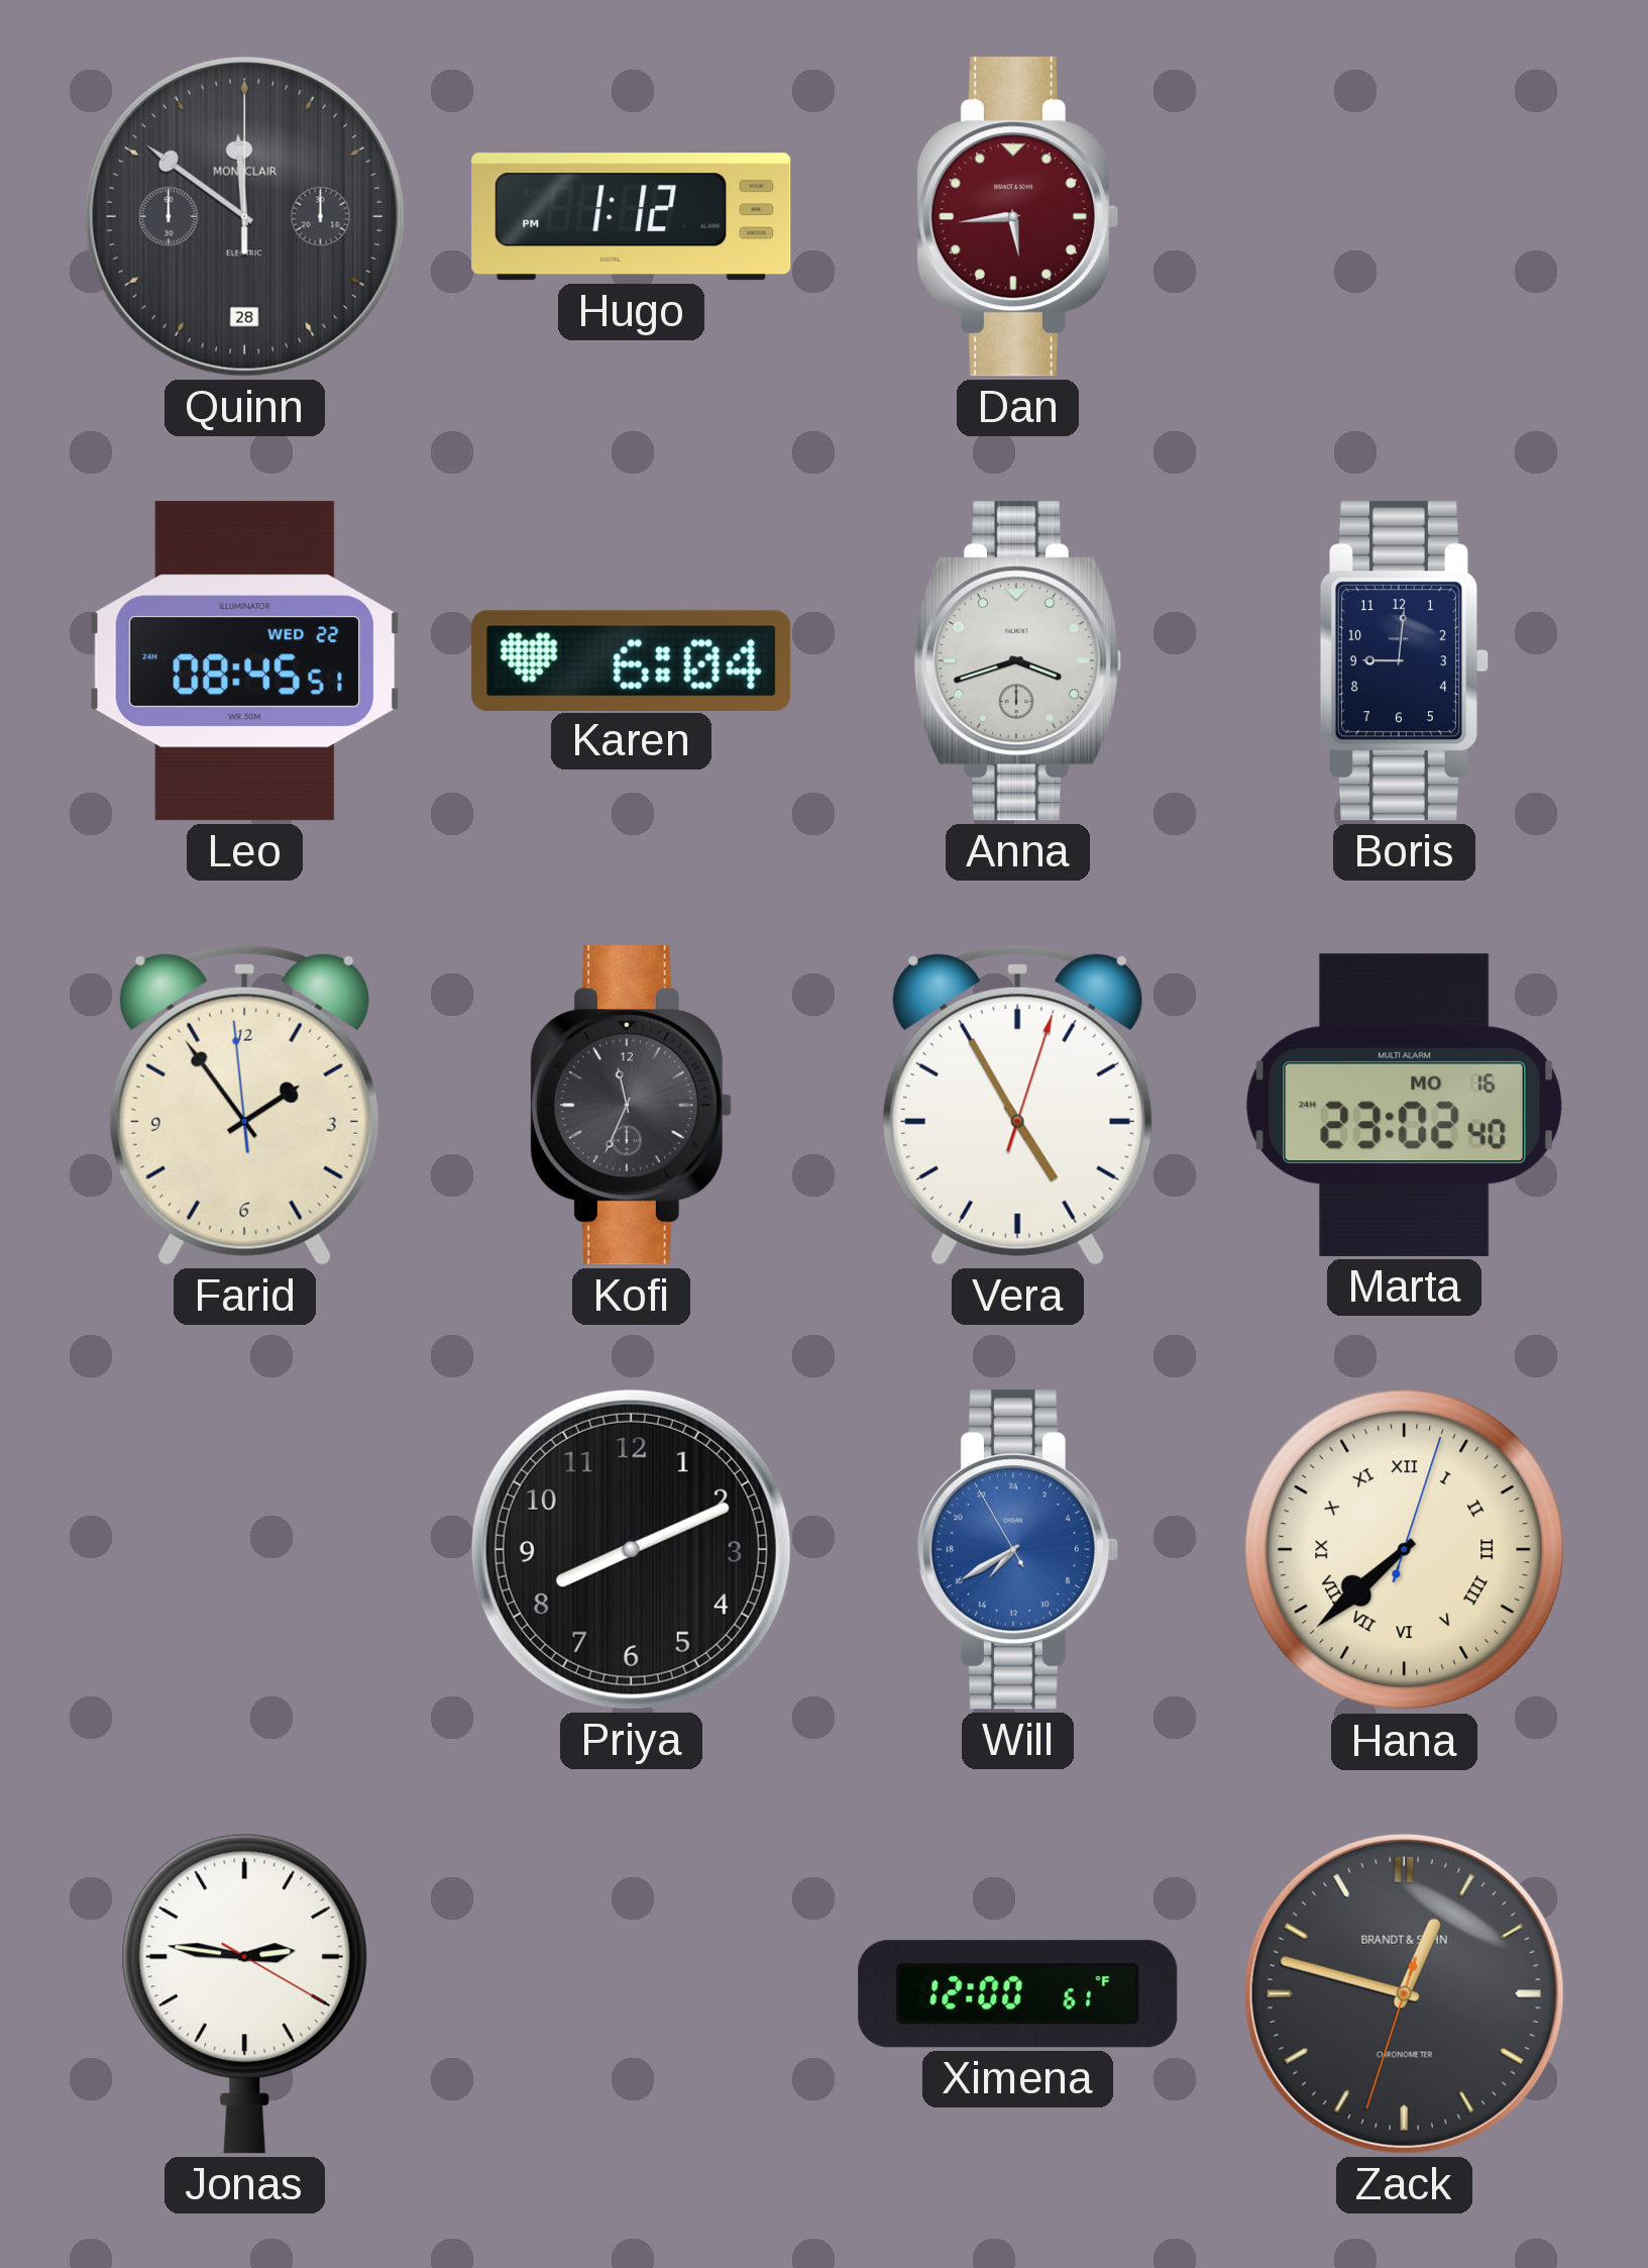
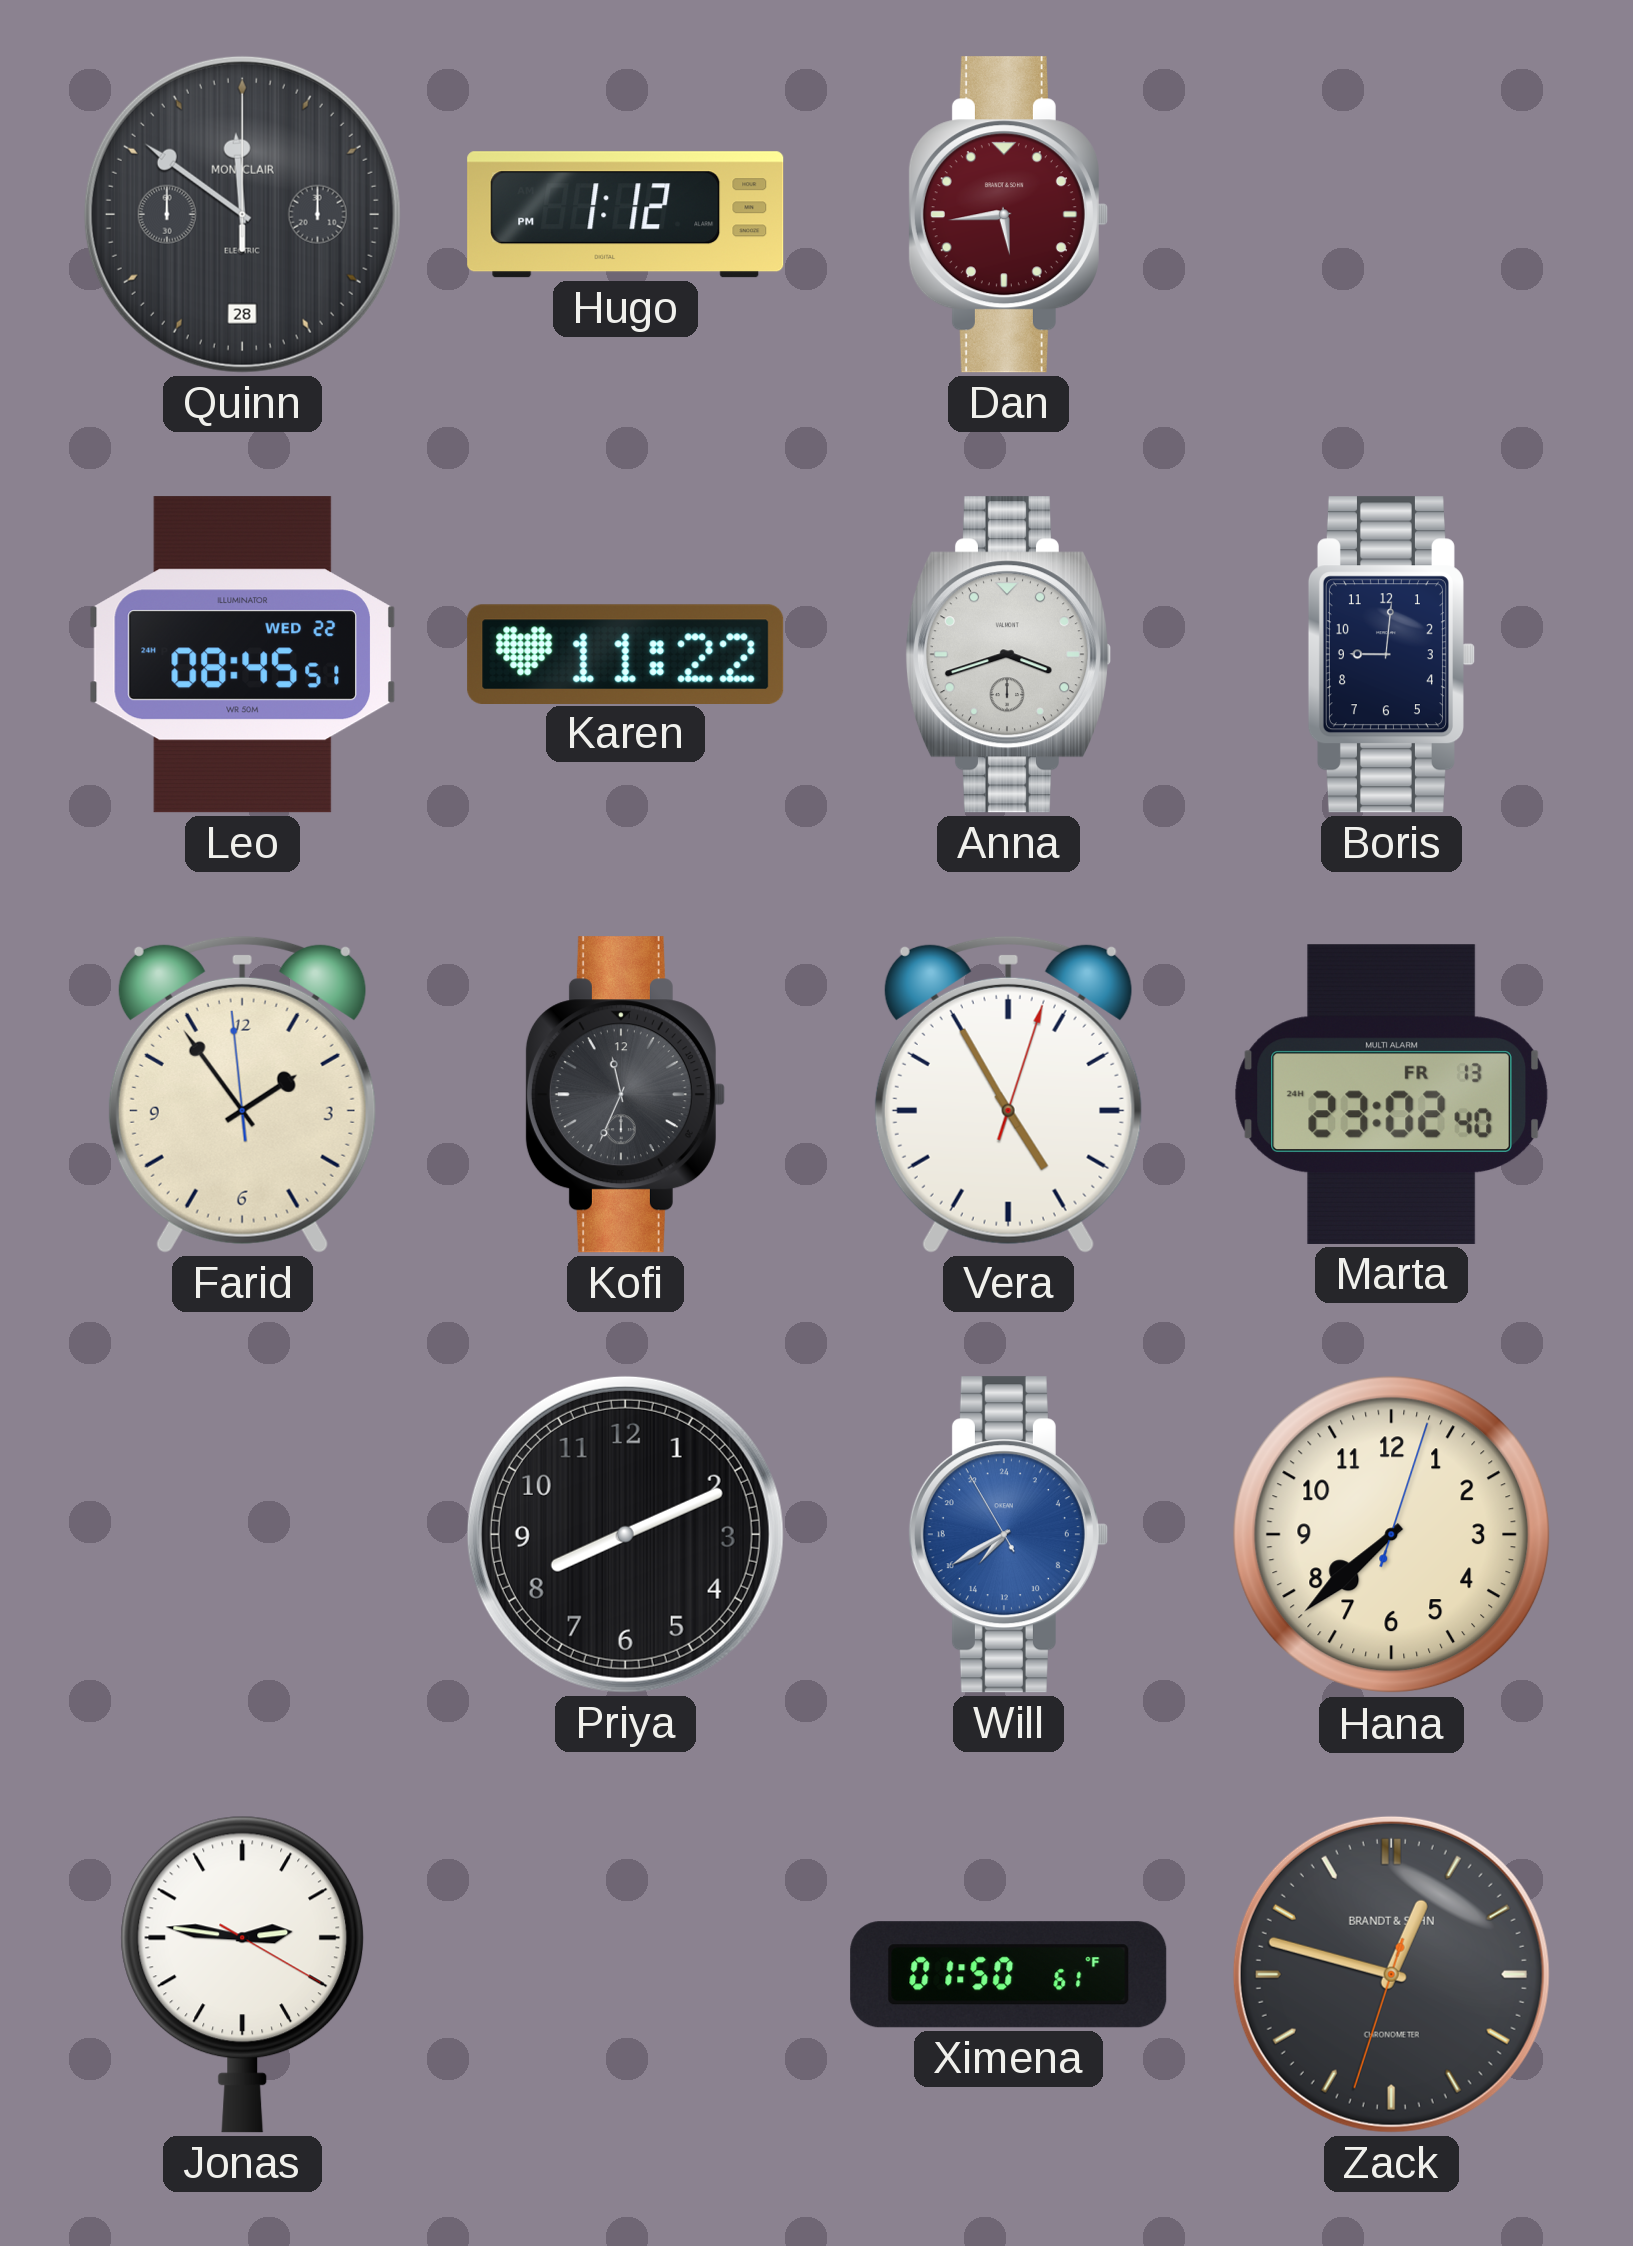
Karen: 6:04 -> 11:22 (626, 654)
Marta date: MO 16 -> FR 13 (1392, 1094)
Hana numerals: Roman -> Arabic (1392, 1535)
Ximena: 12:00 -> 01:50 (1009, 1975)
